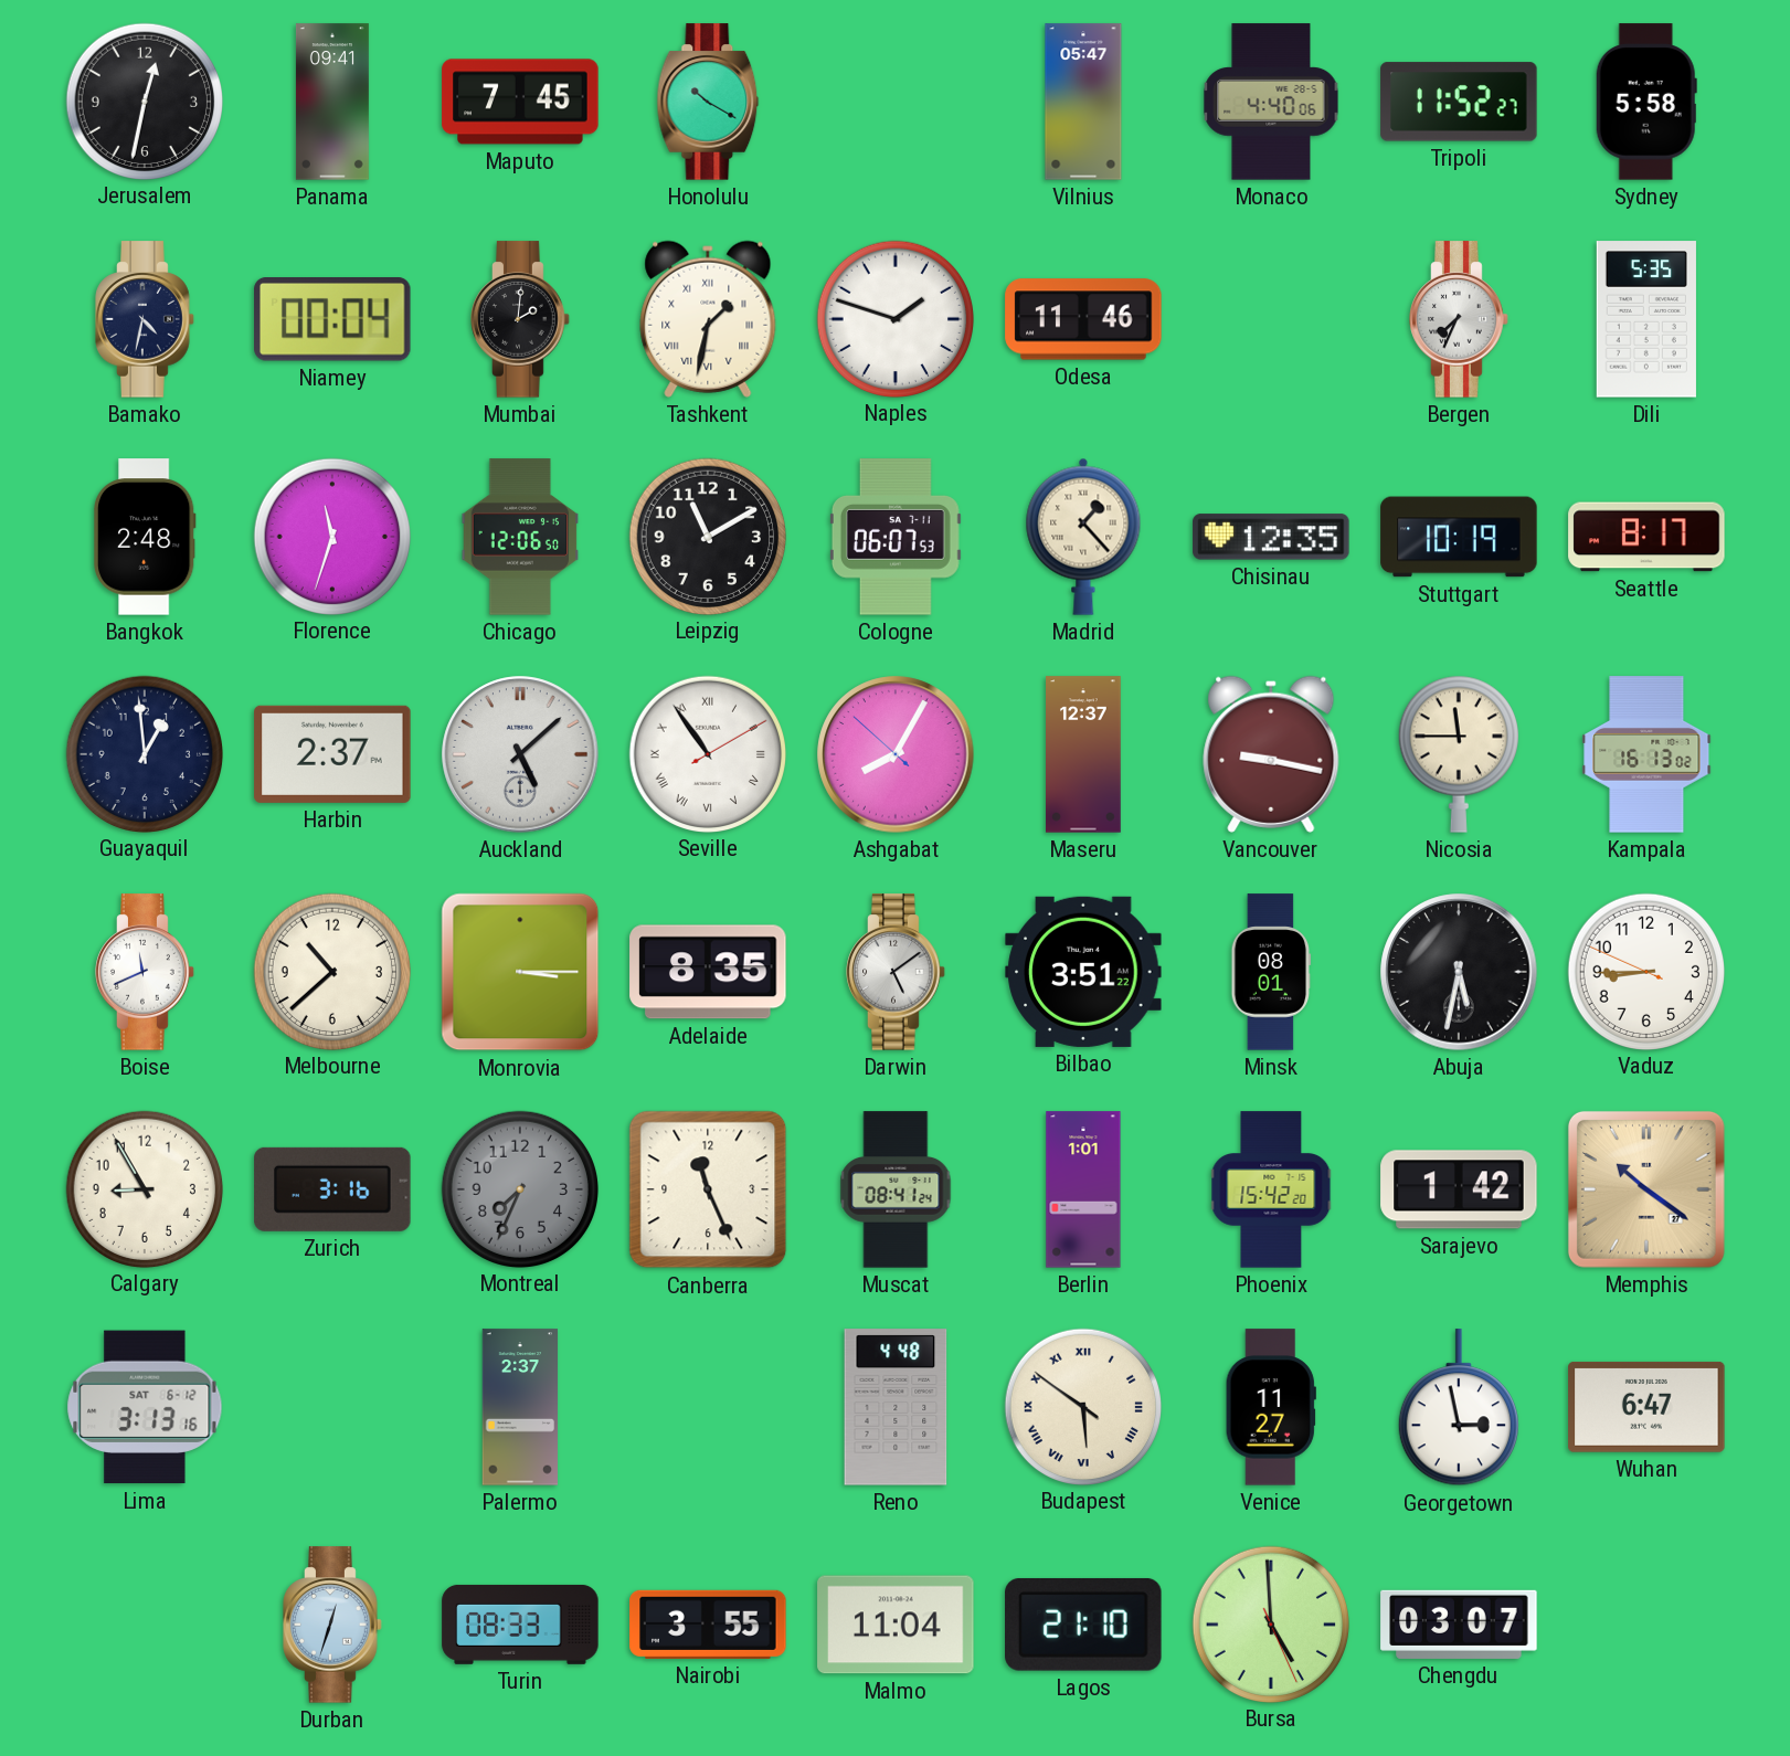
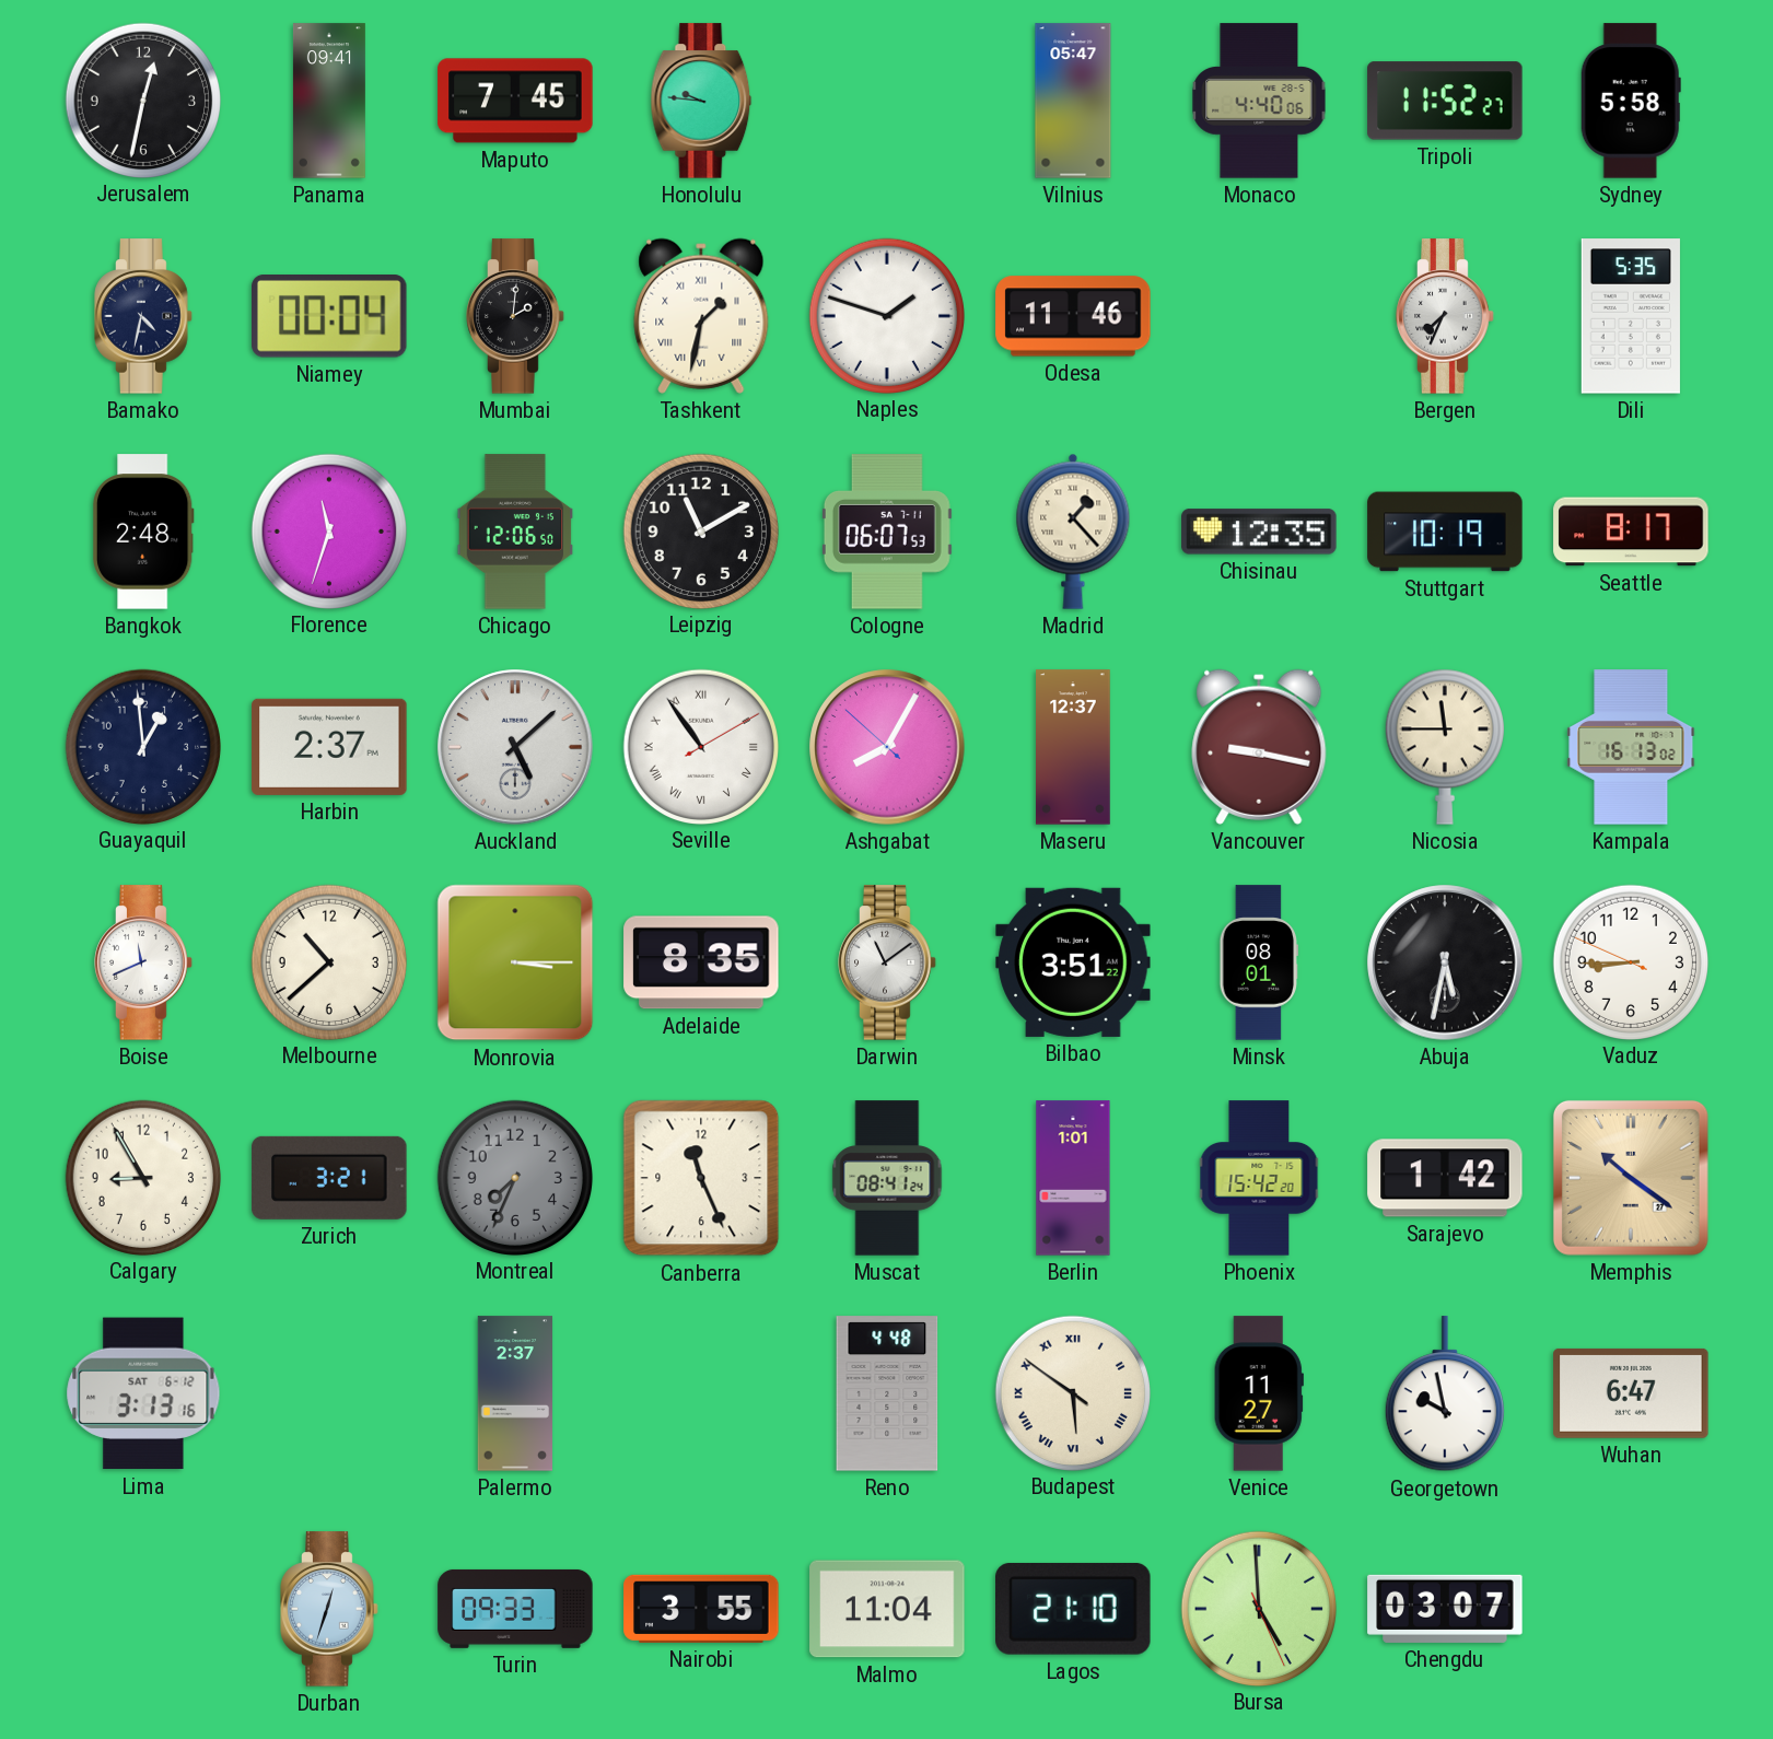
Honolulu: 10:20 -> 9:46 (701, 101)
Darwin: 5:09 -> 11:09 (887, 962)
Zurich: 3:16 -> 3:21 (329, 1178)
Georgetown: 2:58 -> 9:58 (1445, 1394)
Turin: 08:33 -> 09:33 (515, 1609)
